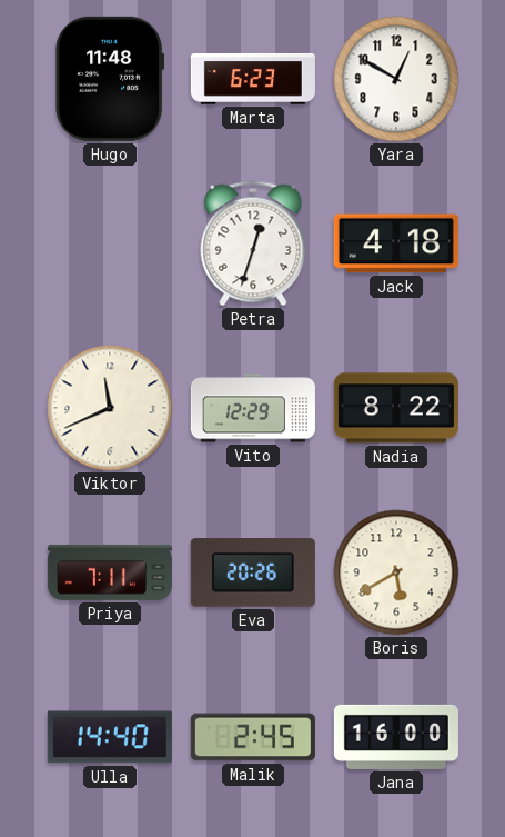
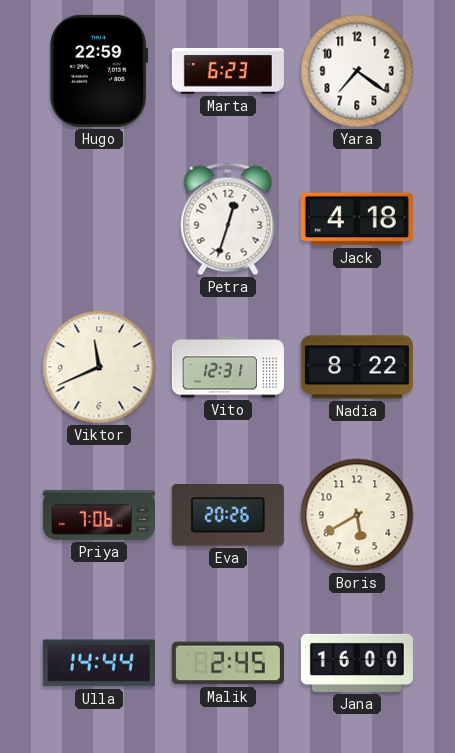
Hugo: 11:48 -> 22:59 (99, 71)
Yara: 12:50 -> 7:21 (357, 71)
Vito: 12:29 -> 12:31 (228, 367)
Priya: 7:11 -> 7:06 (99, 515)
Ulla: 14:40 -> 14:44 (99, 663)
